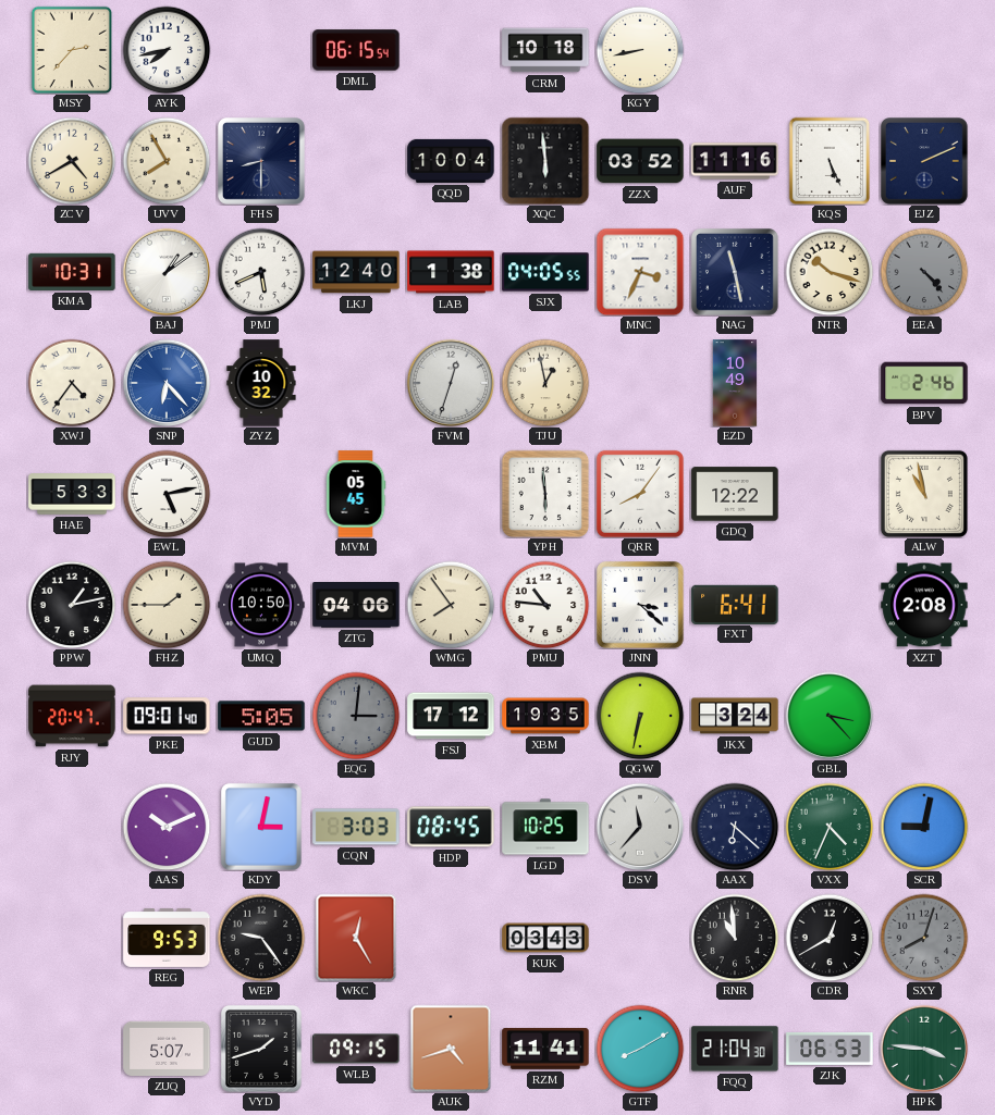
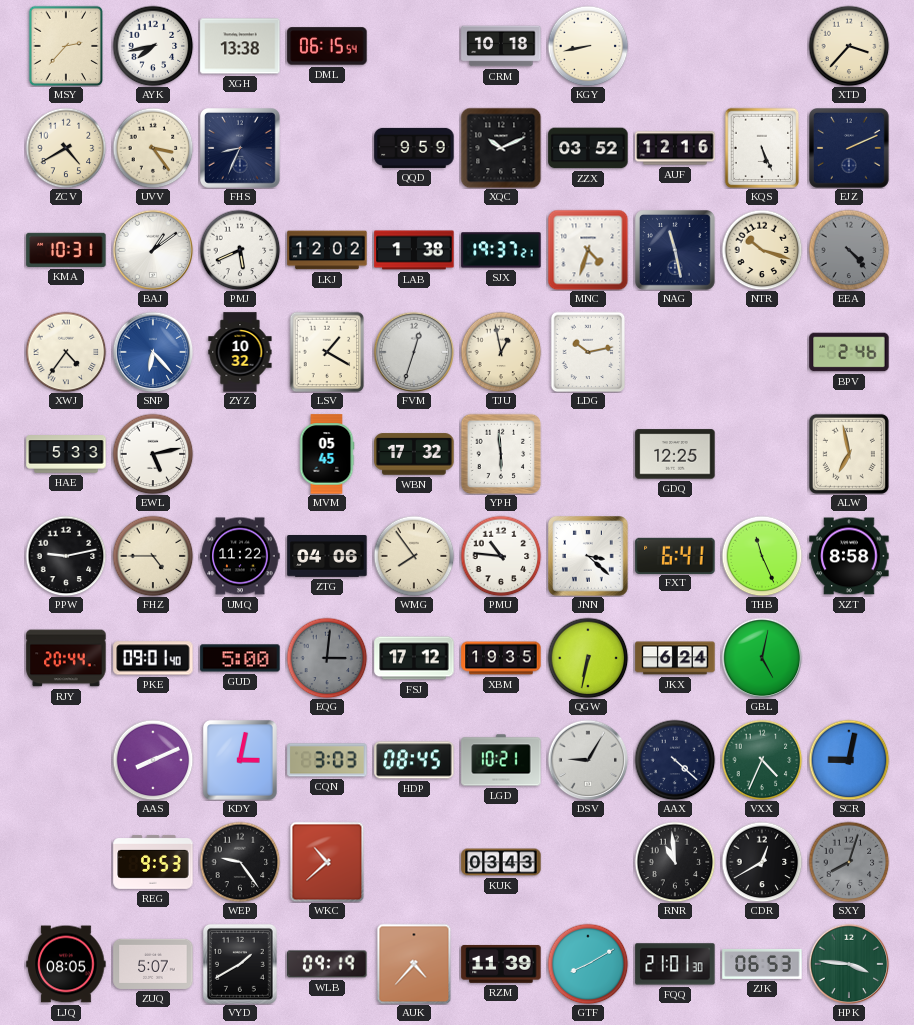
XGH: none -> 13:38 (240, 46)
XTD: none -> 3:37 (849, 46)
UVV: 7:55 -> 3:24 (153, 148)
FHS: 8:30 -> 8:34 (241, 149)
QQD: 10:04 -> 9:59 (414, 148)
XQC: 5:59 -> 10:11 (501, 148)
AUF: 11:16 -> 12:16 (675, 148)
LKJ: 12:40 -> 12:02 (327, 250)
SJX: 04:05 -> 19:37 (501, 250)
MNC: 3:34 -> 4:33 (588, 250)
LSV: none -> 1:20 (327, 352)
LDG: none -> 10:13 (588, 352)
EZD: 10:49 -> none (735, 383)
WBN: none -> 17:32 (414, 454)
QRR: 8:06 -> none (640, 494)
GDQ: 12:22 -> 12:25 (675, 454)
ALW: 10:58 -> 6:58 (849, 454)
PPW: 1:13 -> 9:13 (66, 556)
FHZ: 1:45 -> 4:45 (153, 556)
UMQ: 10:50 -> 11:22 (240, 556)
THB: none -> 11:26 (762, 556)
XZT: 2:08 -> 8:58 (849, 556)
RJY: 20:47 -> 20:44 (66, 658)
GUD: 5:05 -> 5:00 (240, 658)
JKX: 3:24 -> 6:24 (675, 658)
GBL: 3:23 -> 5:02 (762, 658)
AAS: 10:11 -> 8:11 (153, 760)
LGD: 10:25 -> 10:21 (501, 760)
DSV: 11:37 -> 9:05 (588, 760)
AAX: 6:22 -> 4:22 (675, 760)
WKC: 12:25 -> 10:38 (327, 862)
LJQ: none -> 08:05 (66, 964)
VYD: 1:42 -> 1:40 (240, 964)
WLB: 09:15 -> 09:19 (327, 964)
AUK: 4:42 -> 4:37 (414, 964)
RZM: 11:41 -> 11:39 (501, 964)
FQQ: 21:04 -> 21:01 (675, 964)
